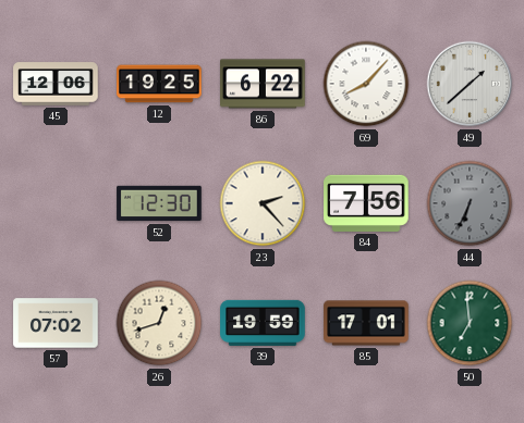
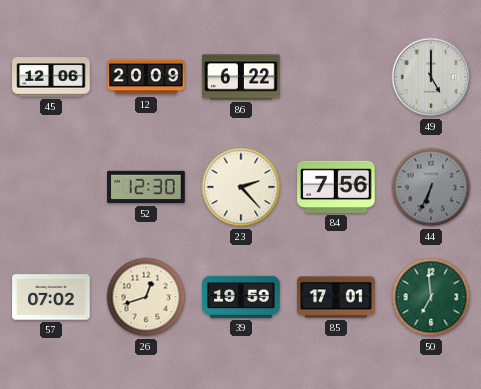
12: 19:25 -> 20:09 (146, 77)
69: 8:07 -> none (366, 84)
49: 1:38 -> 5:00 (431, 77)
